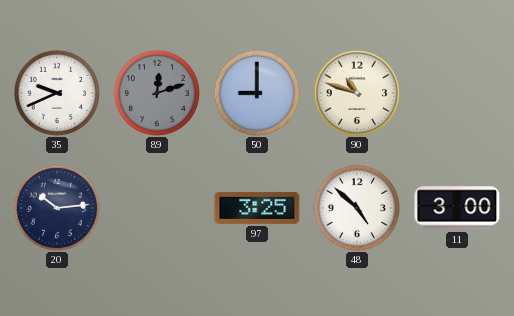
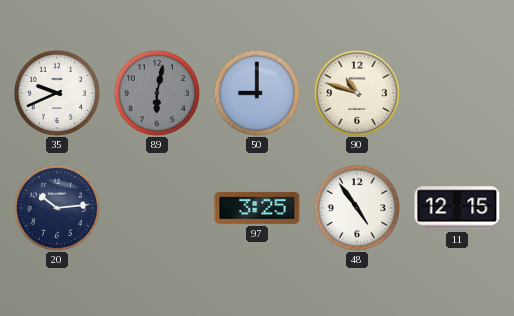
89: 12:12 -> 6:02 (157, 93)
48: 4:52 -> 4:54 (357, 208)
11: 3:00 -> 12:15 (457, 208)
